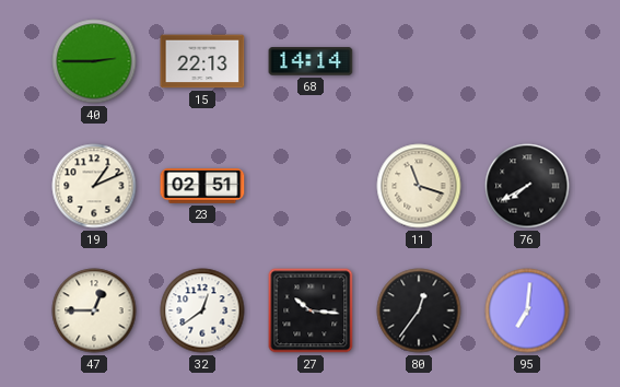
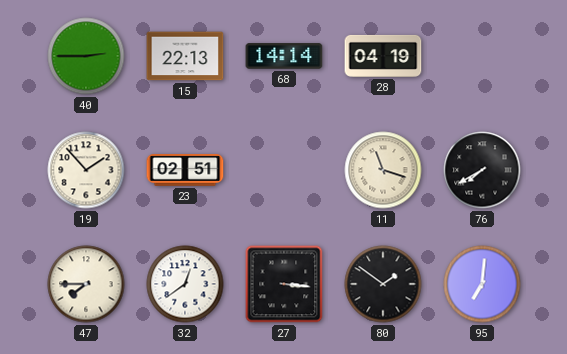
28: none -> 04:19 (383, 56)
19: 1:11 -> 1:53 (86, 170)
47: 12:45 -> 7:45 (86, 284)
27: 10:16 -> 3:16 (284, 284)
80: 12:36 -> 1:51 (383, 284)
